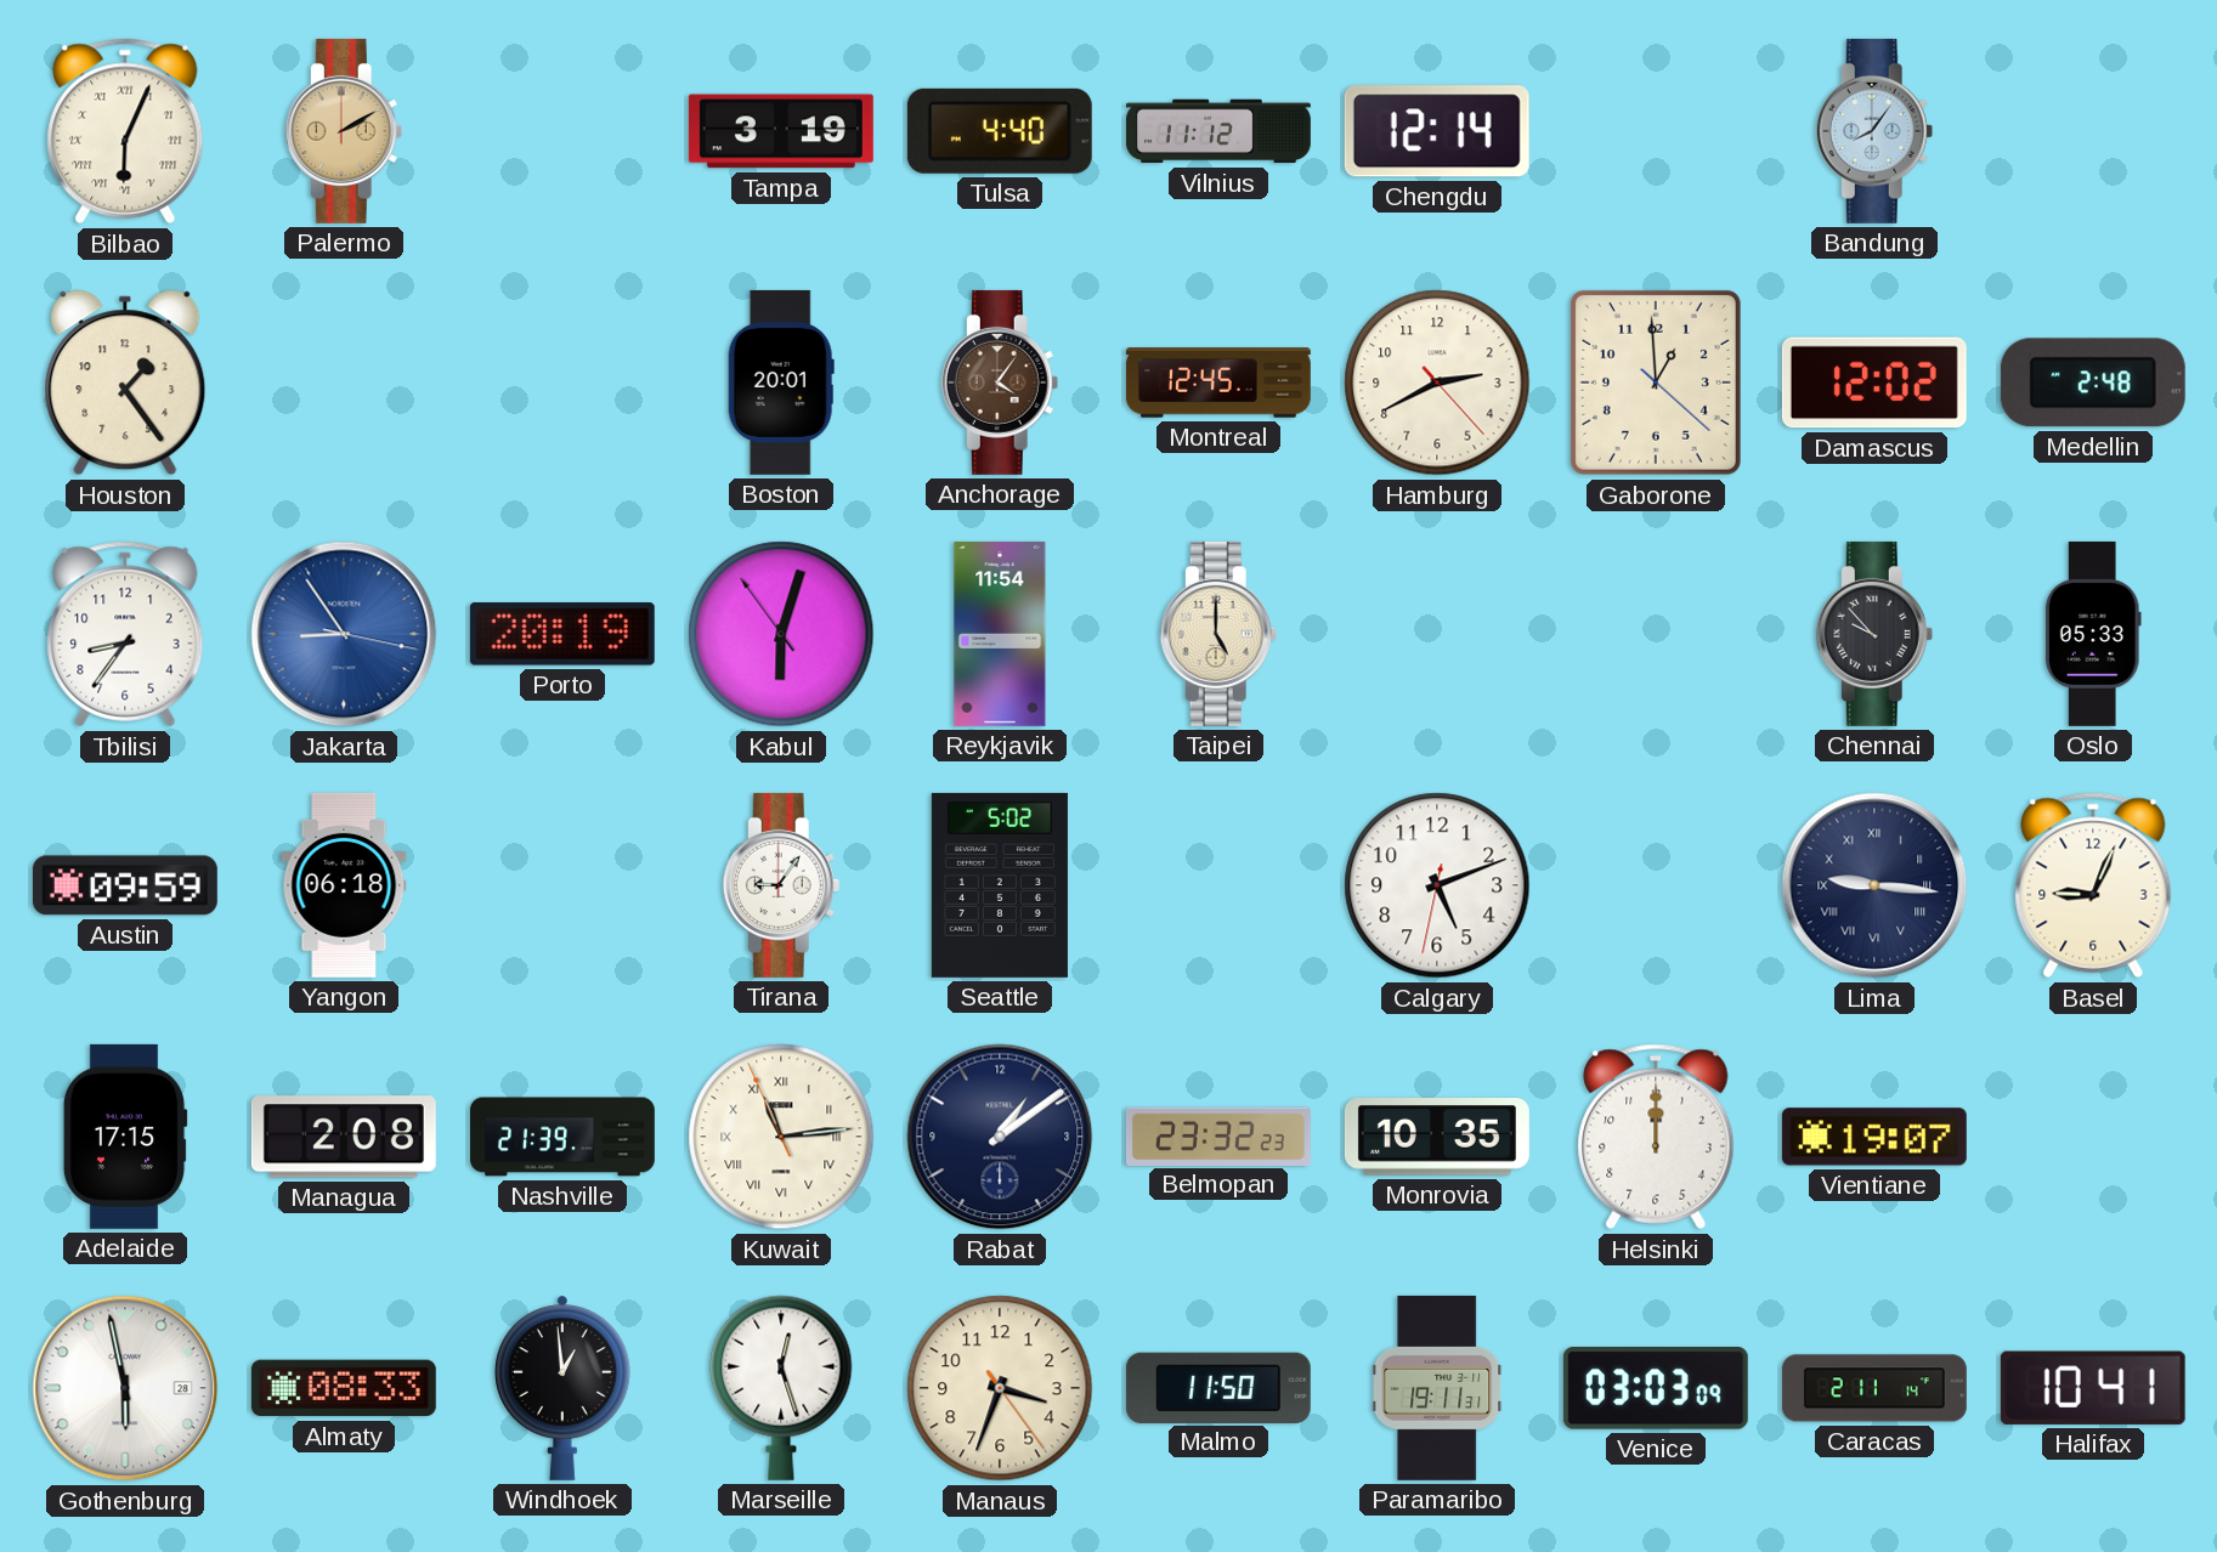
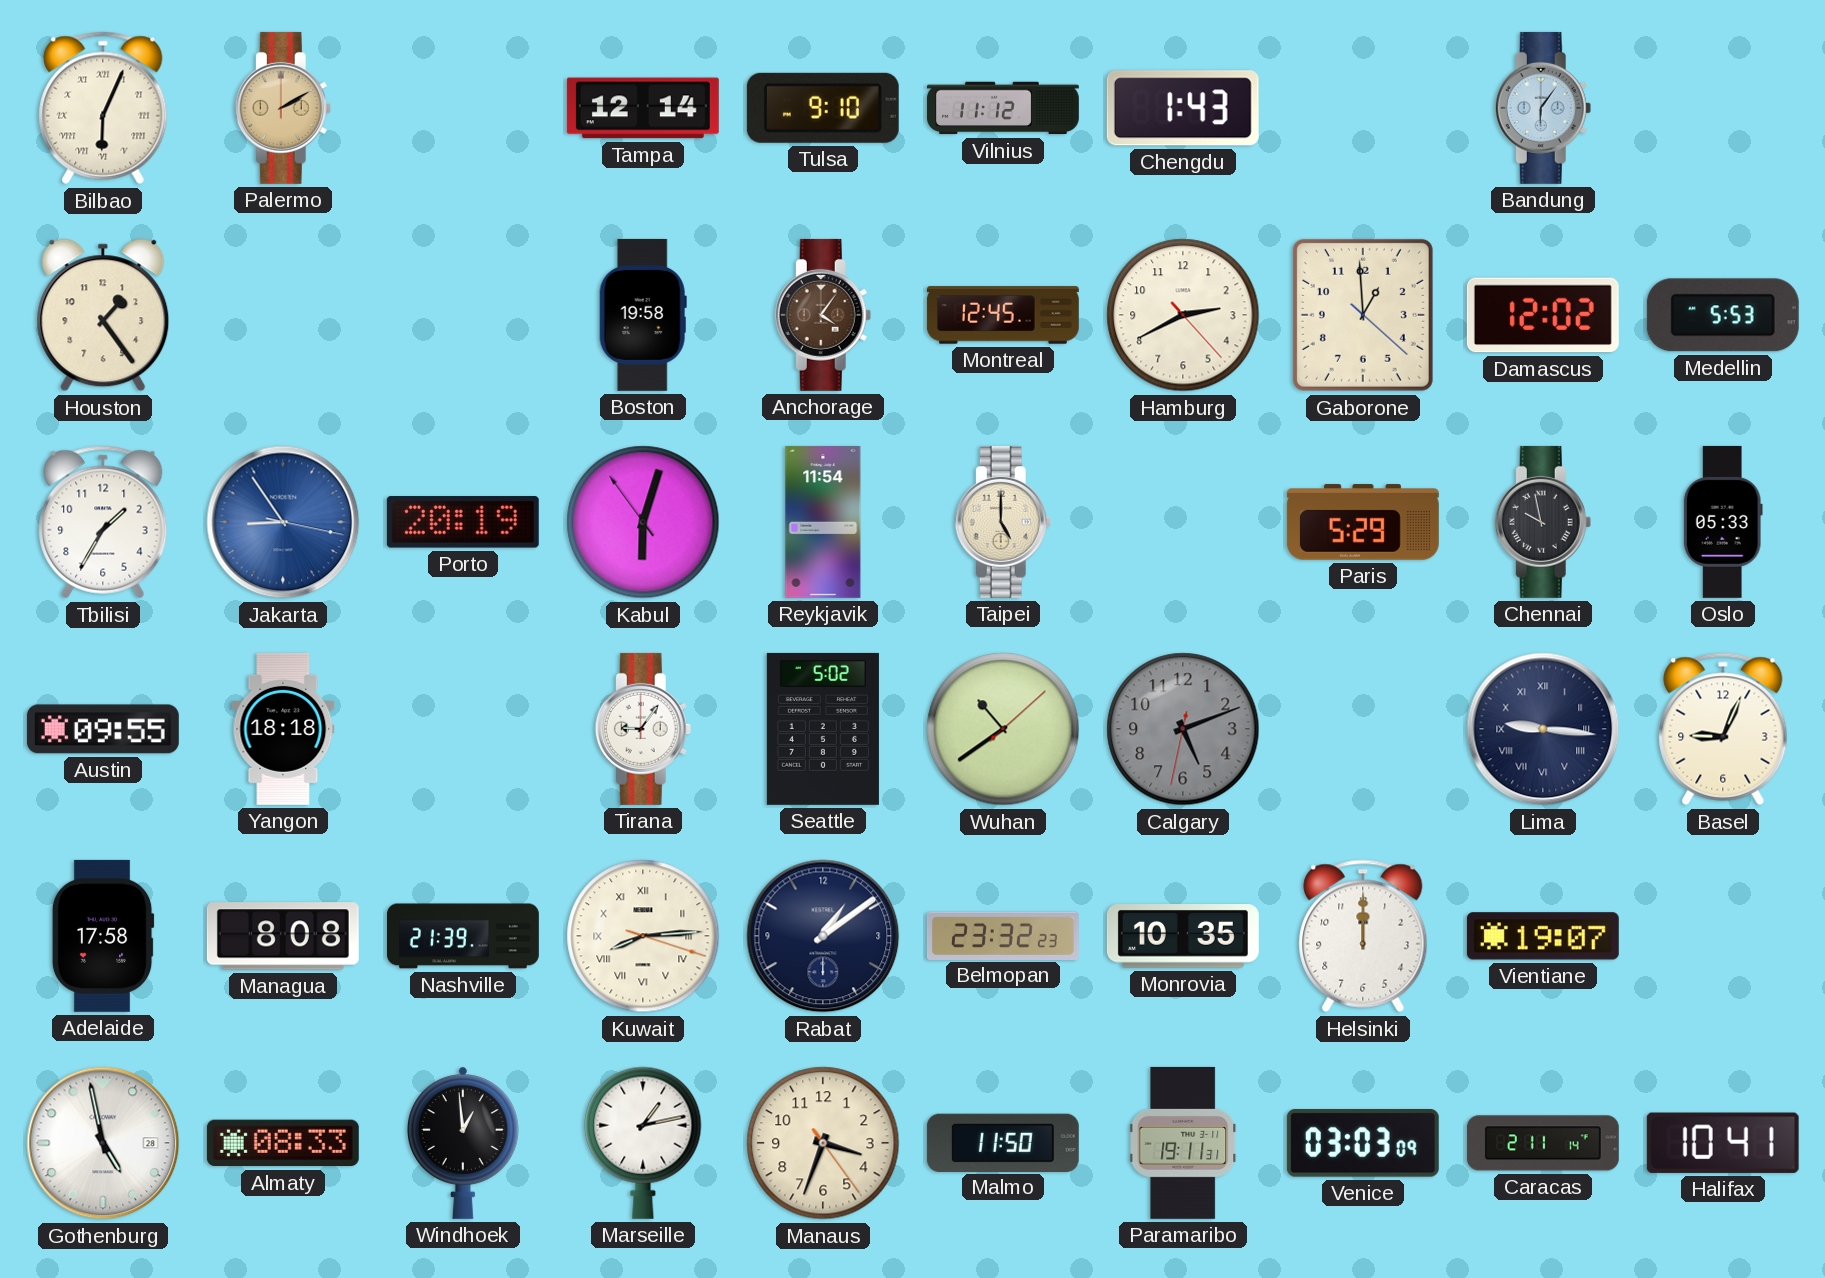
Tampa: 3:19 -> 12:14 (643, 108)
Tulsa: 4:40 -> 9:10 (823, 108)
Chengdu: 12:14 -> 1:43 (1183, 108)
Bandung: 8:06 -> 6:06 (1543, 108)
Boston: 20:01 -> 19:58 (643, 315)
Medellin: 2:48 -> 5:53 (1723, 315)
Tbilisi: 8:36 -> 1:35 (103, 522)
Paris: none -> 5:29 (1363, 522)
Chennai: 9:53 -> 9:58 (1543, 522)
Austin: 09:59 -> 09:55 (103, 729)
Yangon: 06:18 -> 18:18 (283, 729)
Wuhan: none -> 10:39 (1003, 729)
Calgary dial: white -> grey (1183, 729)
Adelaide: 17:15 -> 17:58 (103, 936)
Managua: 2:08 -> 8:08 (283, 936)
Kuwait: 11:13 -> 8:14 (643, 936)
Gothenburg: 5:58 -> 4:58 (103, 1143)
Marseille: 12:27 -> 1:13 (643, 1143)
